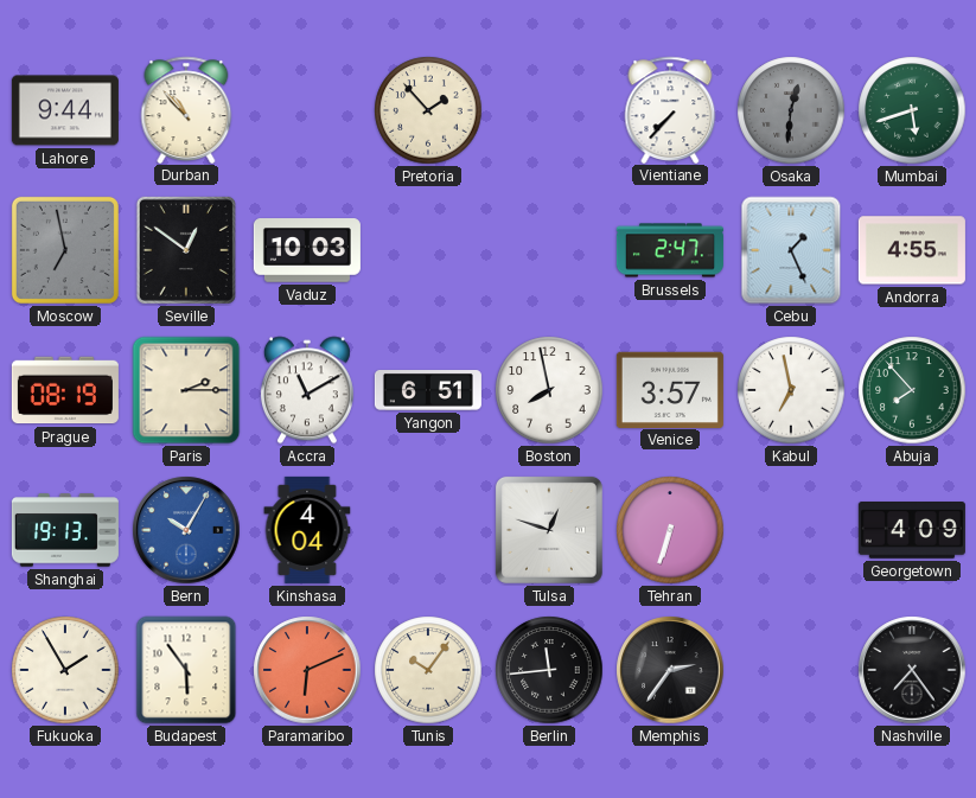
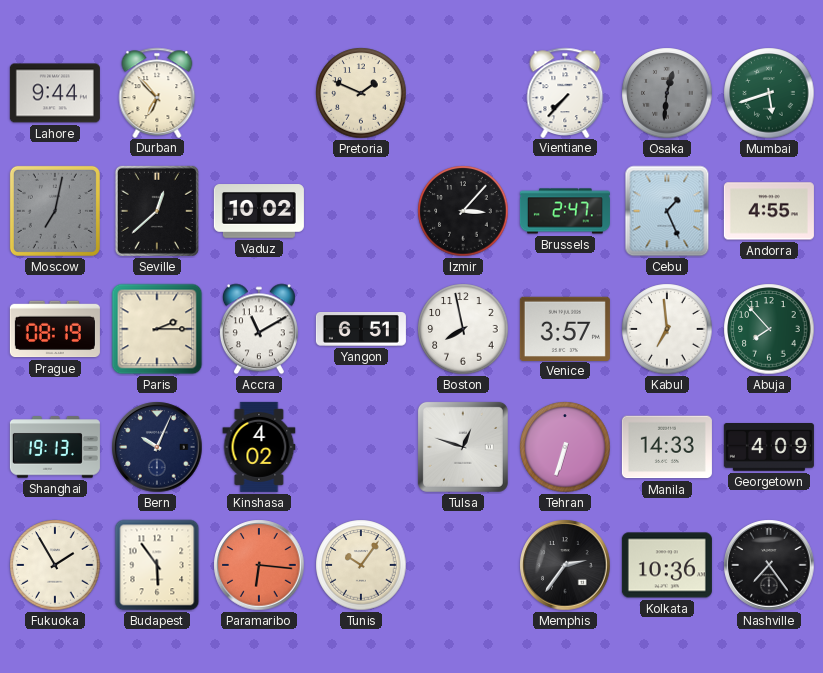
Durban: 10:53 -> 6:53 (157, 92)
Pretoria: 1:53 -> 1:49 (361, 93)
Moscow: 6:58 -> 7:02 (55, 211)
Seville: 12:51 -> 12:38 (157, 211)
Vaduz: 10:03 -> 10:02 (259, 211)
Izmir: none -> 3:07 (463, 211)
Kabul: 6:58 -> 6:59 (667, 329)
Bern: 10:05 -> 10:04 (157, 447)
Bern dial: blue -> navy (157, 447)
Kinshasa: 4:04 -> 4:02 (259, 447)
Manila: none -> 14:33 (667, 447)
Paramaribo: 6:11 -> 6:16 (259, 565)
Berlin: 11:44 -> none (549, 670)
Kolkata: none -> 10:36 (667, 565)
